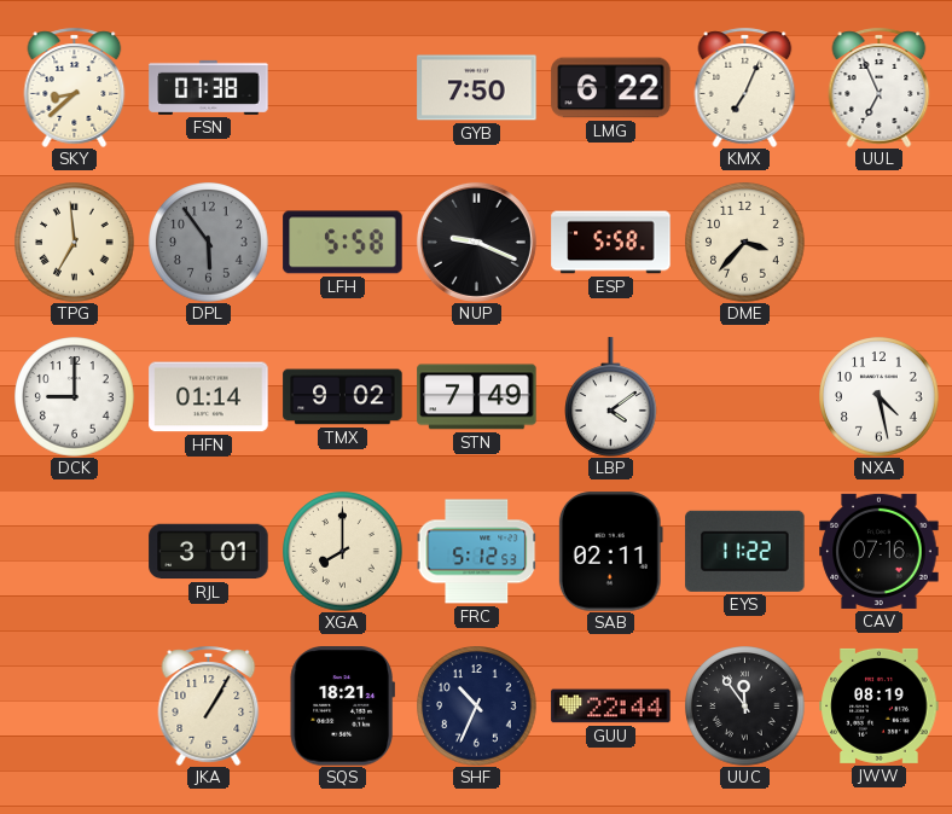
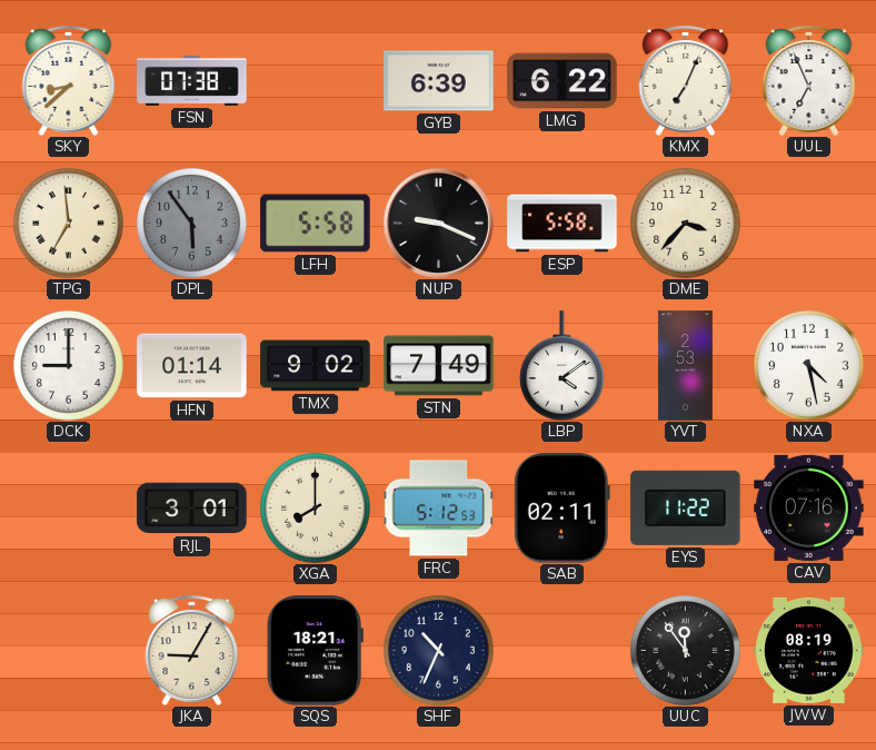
GYB: 7:50 -> 6:39 (439, 81)
YVT: none -> 2:53 (685, 366)
JKA: 1:05 -> 9:05 (192, 650)
GUU: 22:44 -> none (611, 707)
